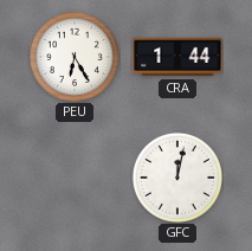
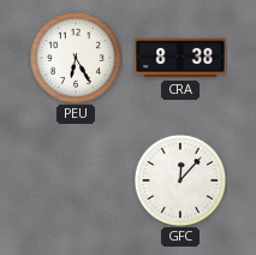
CRA: 1:44 -> 8:38 (180, 58)
GFC: 12:02 -> 12:07 (180, 180)
